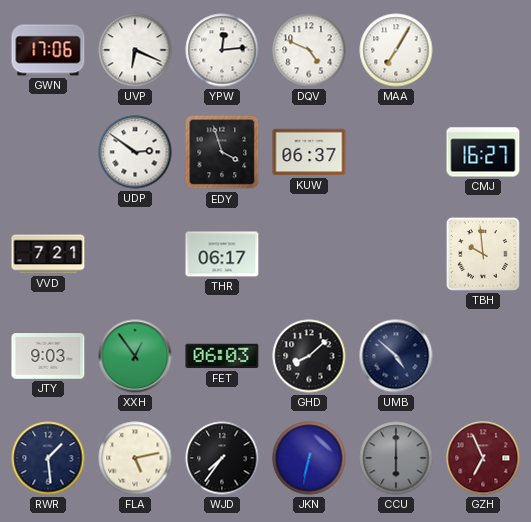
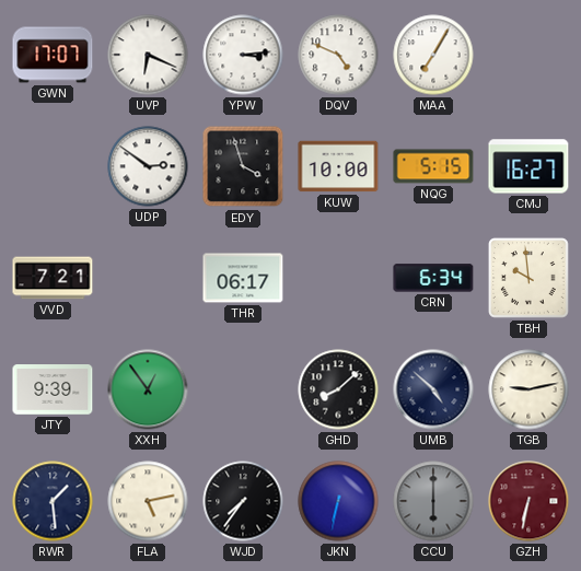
GWN: 17:06 -> 17:07 (53, 55)
YPW: 12:14 -> 3:14 (243, 55)
KUW: 06:37 -> 10:00 (338, 166)
NQG: none -> 5:15 (433, 166)
CRN: none -> 6:34 (433, 278)
JTY: 9:03 -> 9:39 (53, 389)
FET: 06:03 -> none (222, 356)
TGB: none -> 9:13 (528, 389)
GZH: 6:56 -> 6:32 (528, 501)
